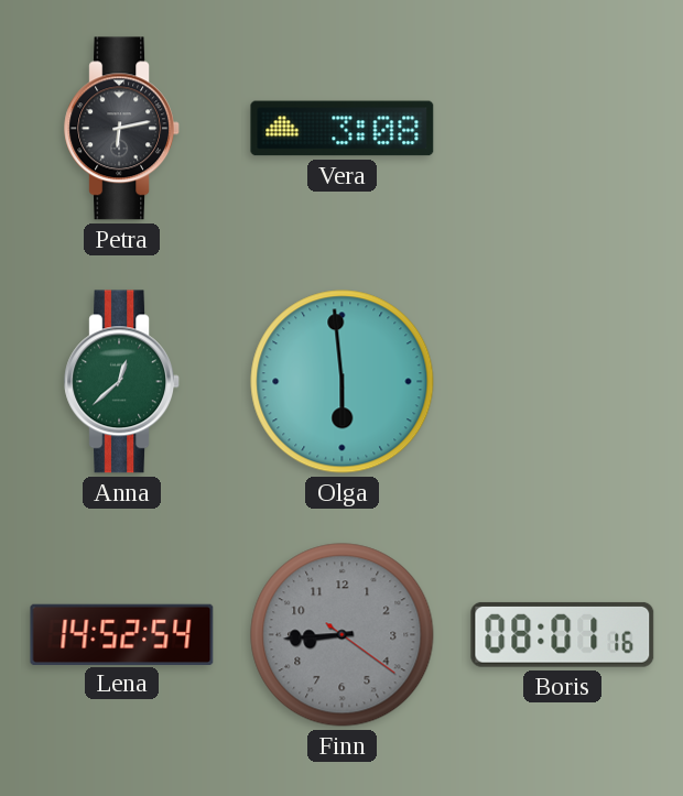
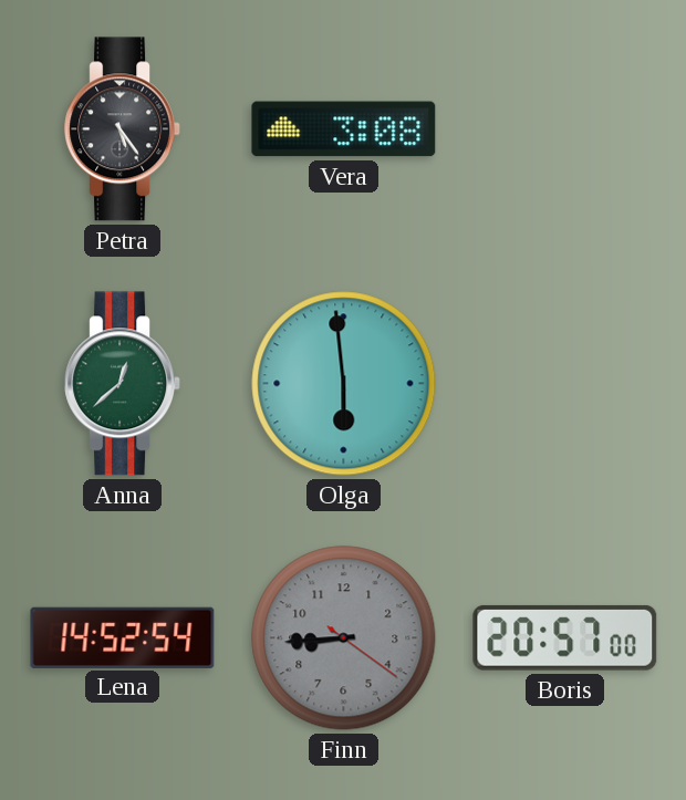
Petra: 6:13 -> 5:24 (122, 129)
Boris: 08:01 -> 20:57 (565, 637)
